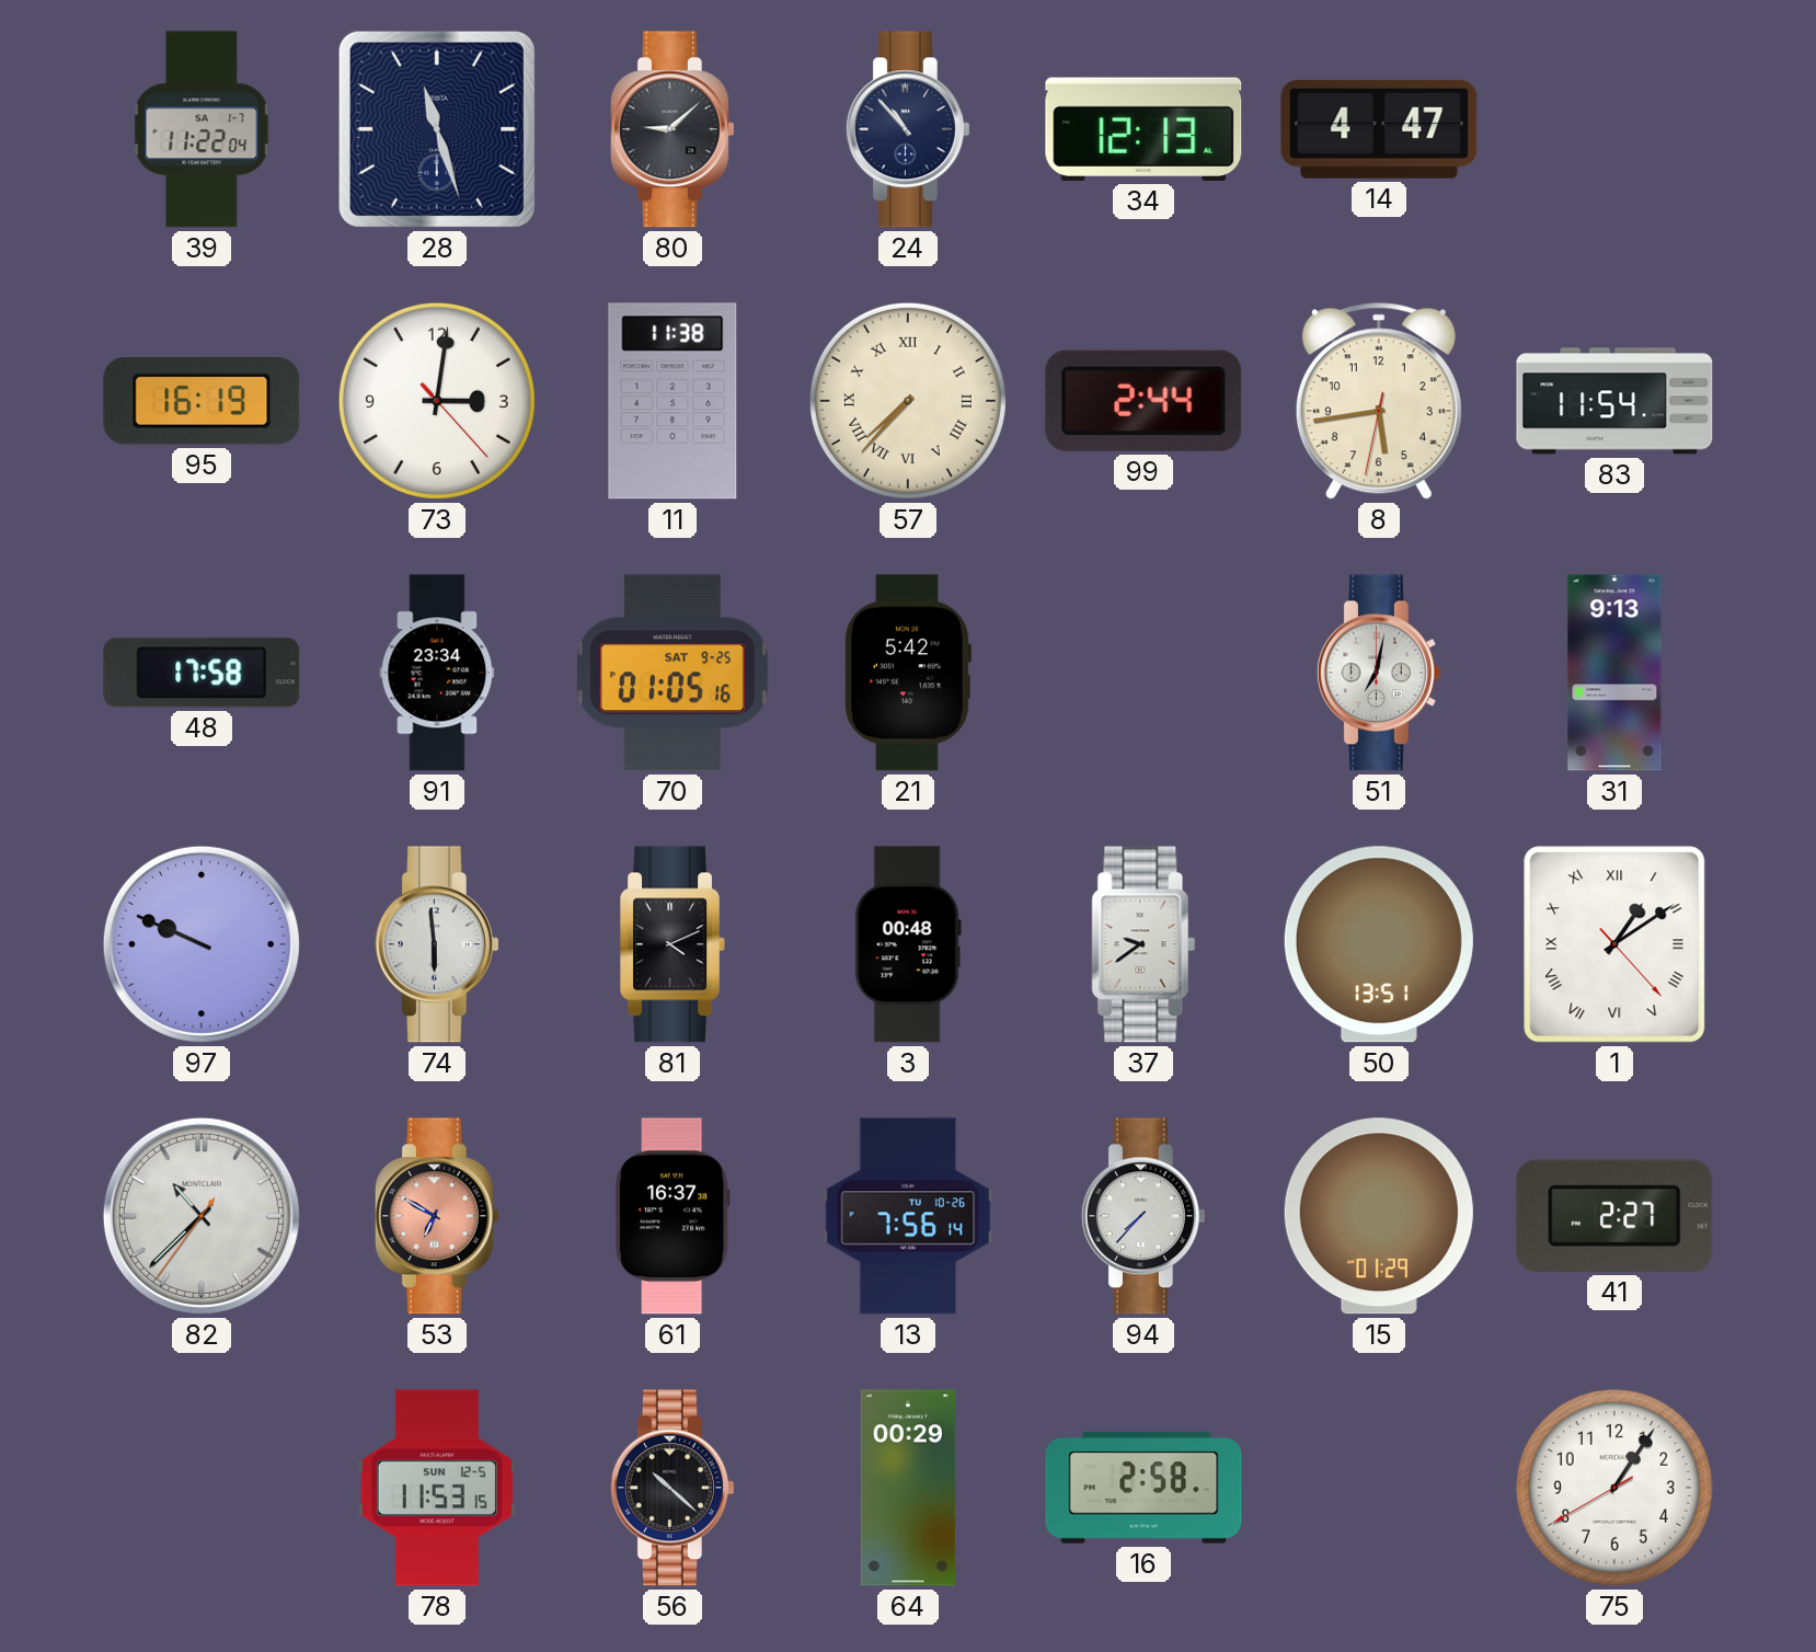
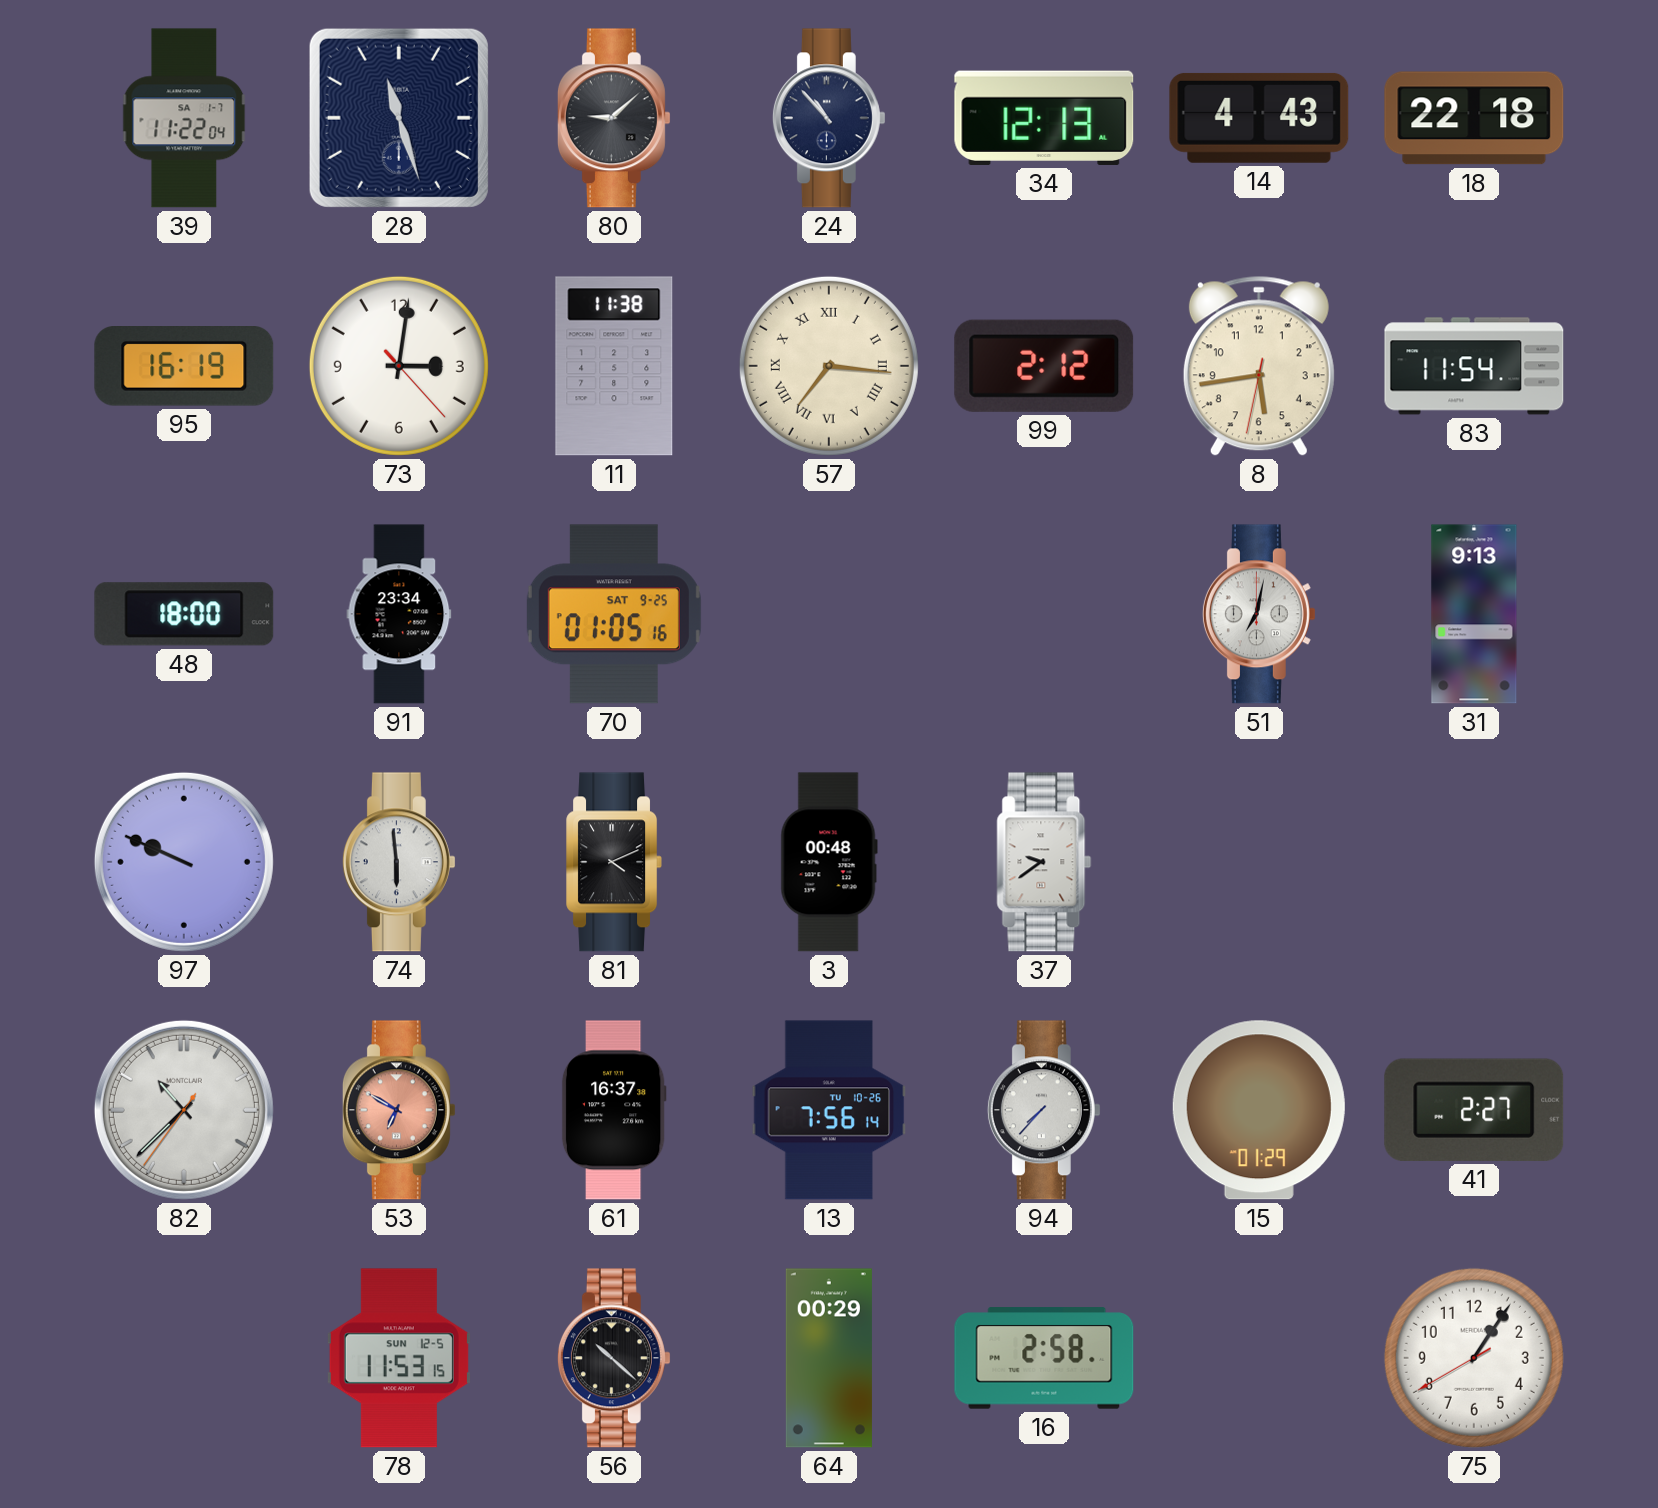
14: 4:47 -> 4:43 (1259, 118)
18: none -> 22:18 (1474, 118)
57: 7:37 -> 7:16 (829, 366)
99: 2:44 -> 2:12 (1044, 366)
48: 17:58 -> 18:00 (184, 614)
21: 5:42 -> none (907, 673)
50: 13:51 -> none (1379, 944)
1: 1:09 -> none (1614, 944)
